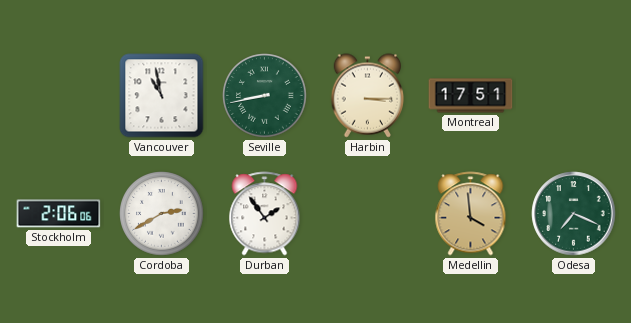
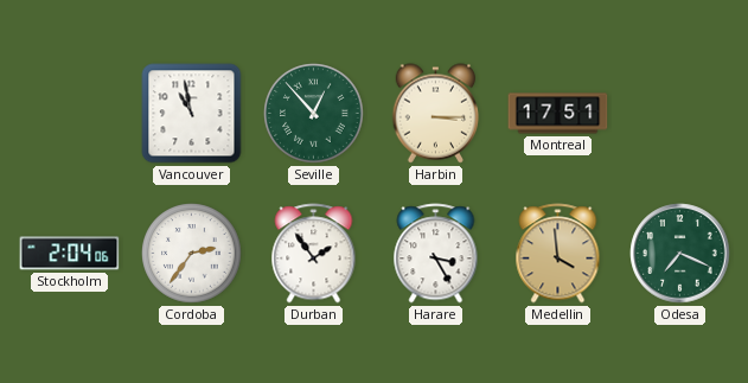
Seville: 8:43 -> 12:53 (314, 114)
Stockholm: 2:06 -> 2:04 (70, 254)
Cordoba: 2:40 -> 2:36 (192, 254)
Harare: none -> 3:25 (436, 254)
